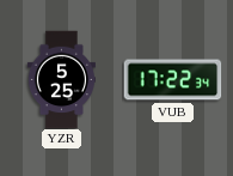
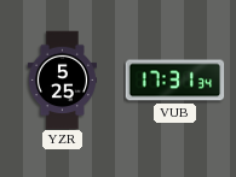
VUB: 17:22 -> 17:31 (174, 81)
